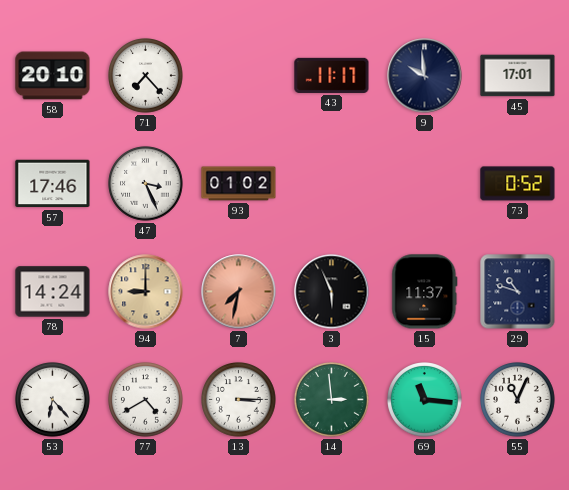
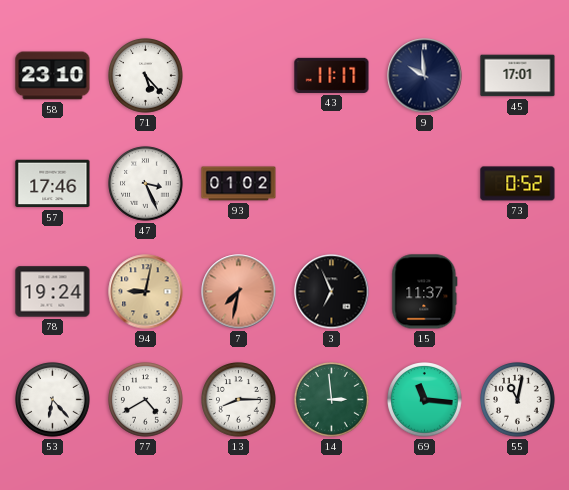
58: 20:10 -> 23:10 (53, 76)
71: 7:23 -> 5:23 (146, 76)
78: 14:24 -> 19:24 (53, 292)
94: 9:00 -> 9:02 (146, 292)
3: 5:56 -> 6:56 (332, 292)
29: 10:48 -> none (518, 292)
13: 3:15 -> 8:15 (239, 400)
55: 11:04 -> 11:02 (518, 400)
